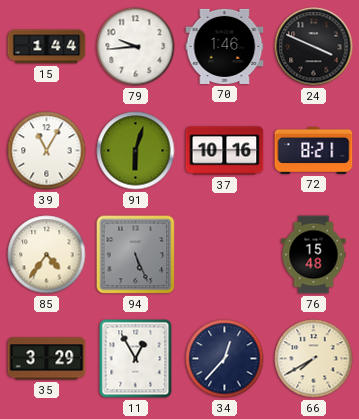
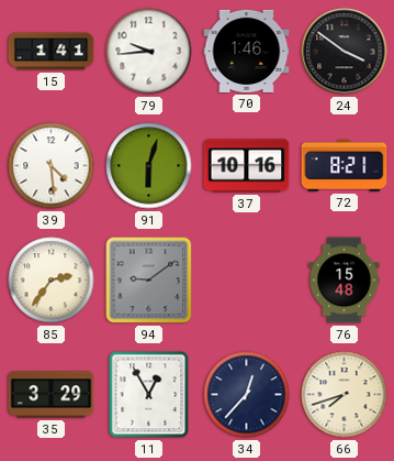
15: 1:44 -> 1:41 (52, 52)
24: 3:49 -> 3:51 (345, 52)
39: 11:05 -> 4:29 (52, 166)
85: 4:36 -> 2:36 (52, 281)
94: 5:26 -> 9:09 (149, 281)
66: 7:40 -> 7:42 (345, 395)
